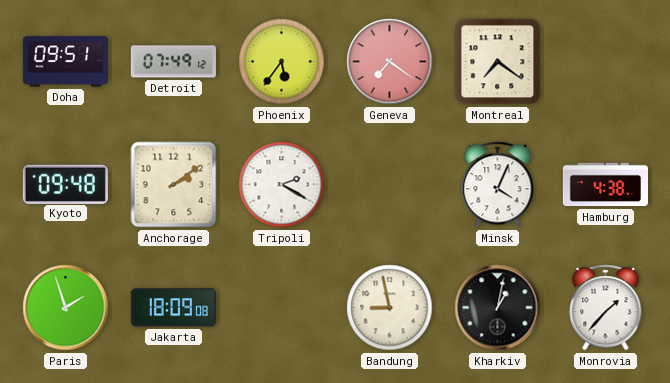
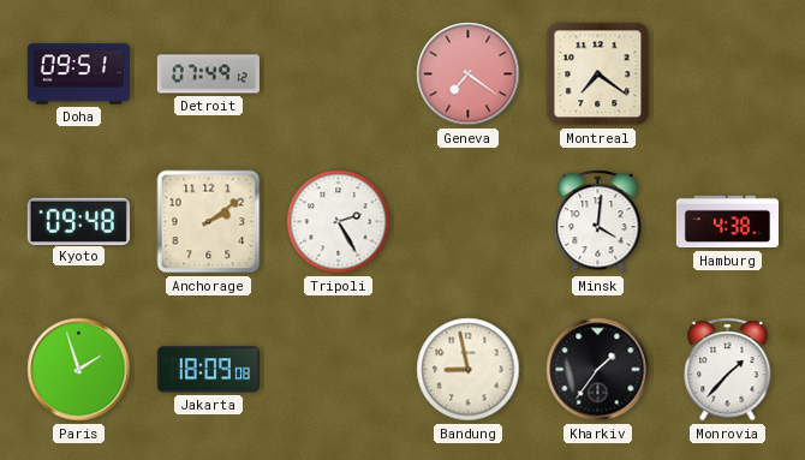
Phoenix: 5:36 -> none (282, 62)
Tripoli: 2:20 -> 2:25 (339, 222)
Minsk: 4:04 -> 4:01 (598, 222)
Kharkiv: 1:02 -> 1:36 (598, 370)
